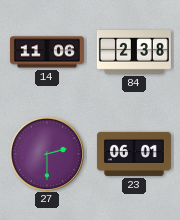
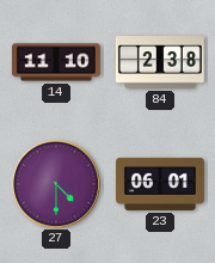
14: 11:06 -> 11:10 (56, 62)
27: 2:30 -> 4:30 (55, 183)
